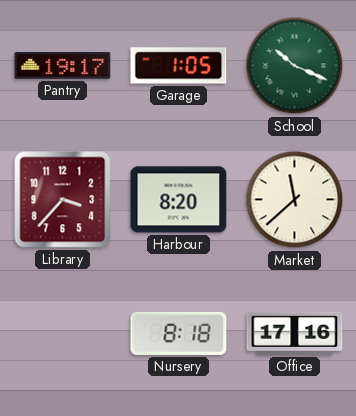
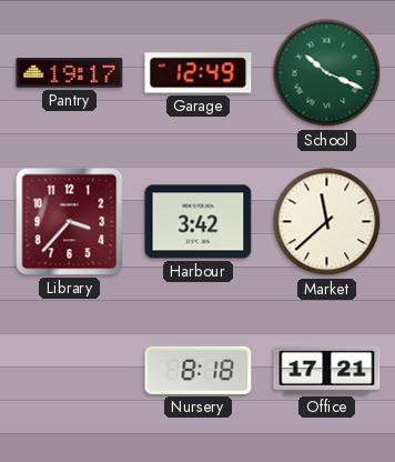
Garage: 1:05 -> 12:49 (199, 73)
Harbour: 8:20 -> 3:42 (199, 222)
Office: 17:16 -> 17:21 (327, 370)
